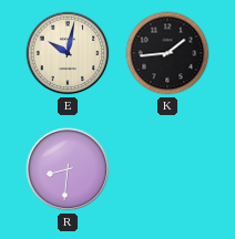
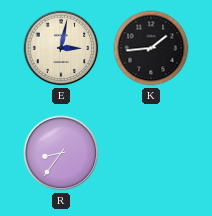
E: 10:02 -> 3:02 (61, 48)
R: 8:31 -> 8:36 (61, 153)
